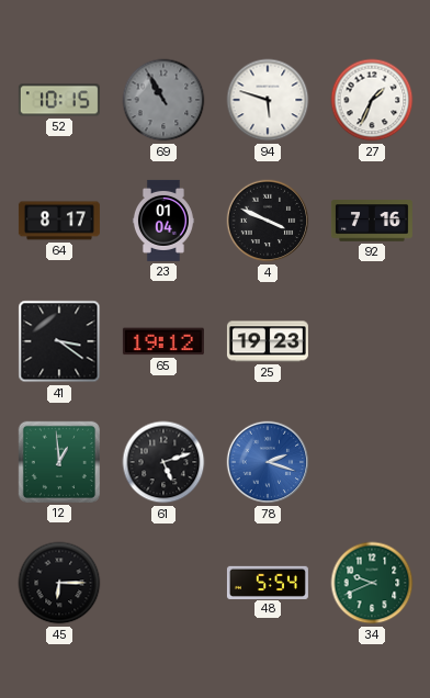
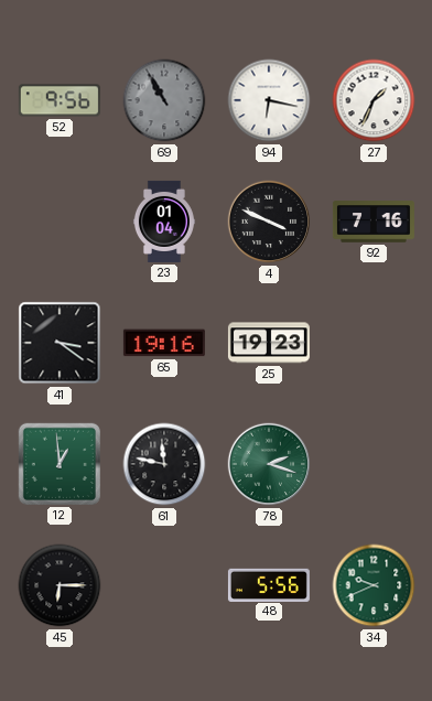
52: 10:15 -> 9:56 (60, 100)
94: 5:48 -> 6:17 (269, 100)
64: 8:17 -> none (59, 221)
65: 19:12 -> 19:16 (164, 343)
61: 5:12 -> 11:47 (164, 464)
78 dial: blue -> green (269, 464)
48: 5:54 -> 5:56 (269, 584)
